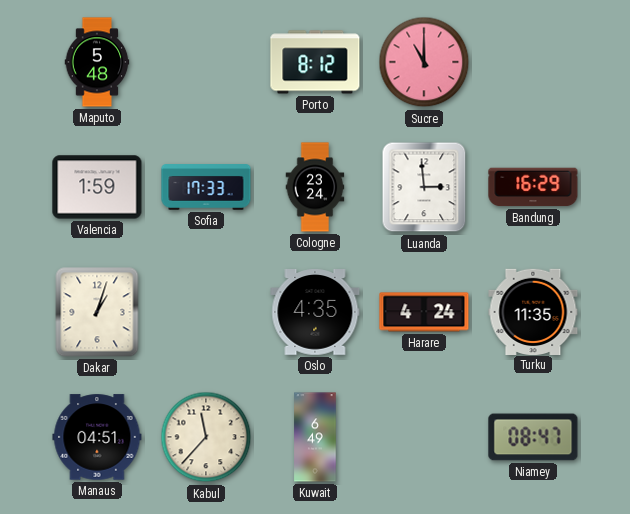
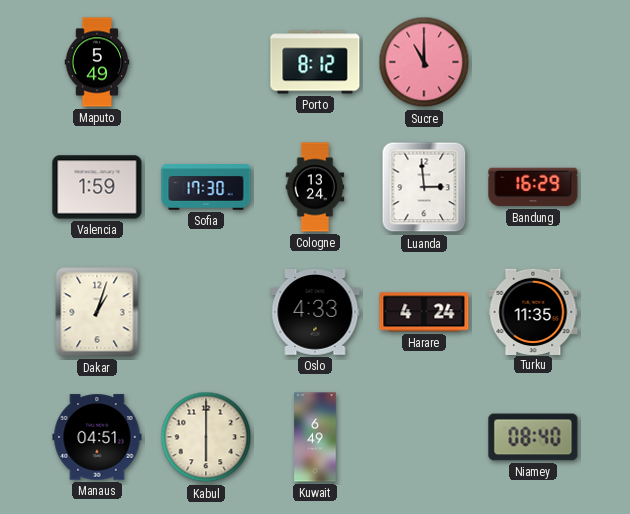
Maputo: 5:48 -> 5:49 (97, 62)
Sofia: 17:33 -> 17:30 (206, 187)
Cologne: 23:24 -> 13:24 (315, 187)
Oslo: 4:35 -> 4:33 (315, 313)
Kabul: 11:37 -> 6:00 (206, 437)
Niamey: 08:47 -> 08:40 (533, 437)
